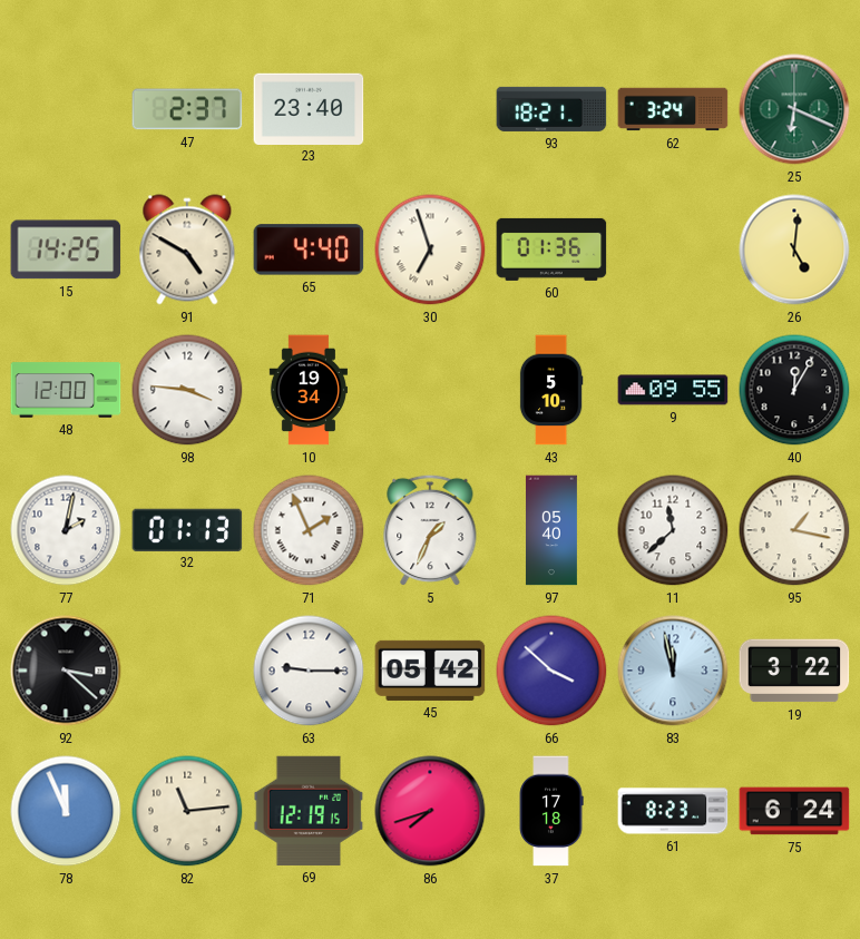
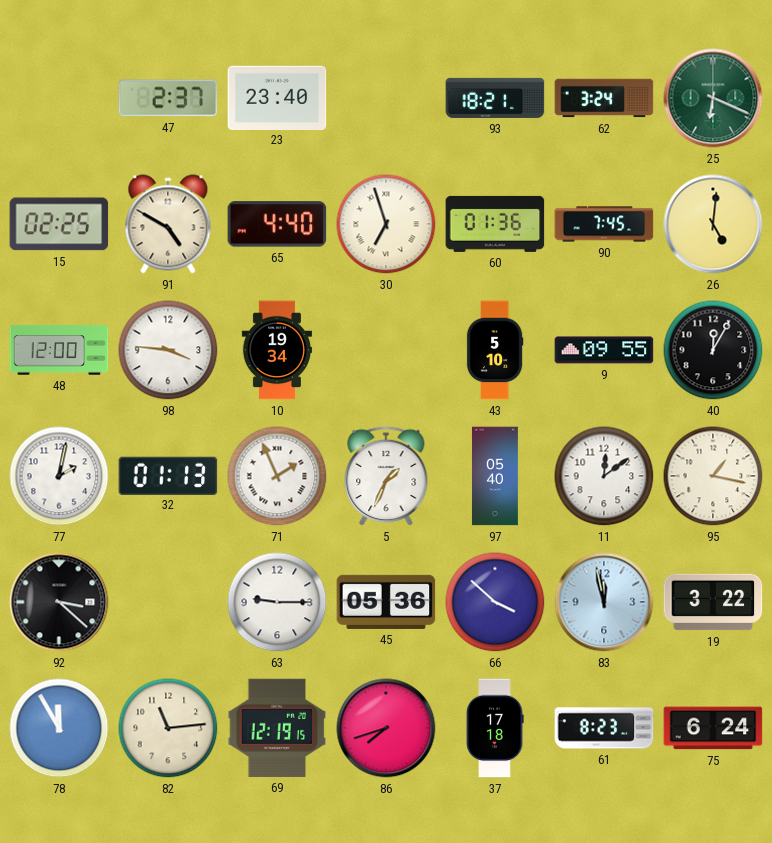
15: 14:25 -> 02:25 (59, 224)
90: none -> 7:45 (604, 224)
11: 11:38 -> 12:09 (604, 476)
45: 05:42 -> 05:36 (386, 602)
78: 11:56 -> 11:55 (59, 728)
